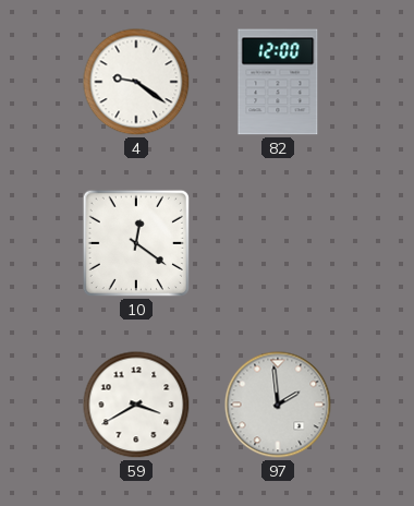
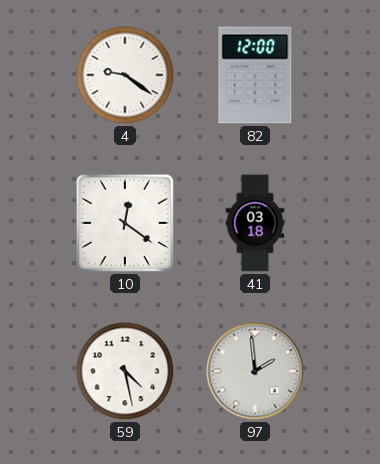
41: none -> 03:18 (255, 223)
59: 3:40 -> 4:28 (125, 371)
